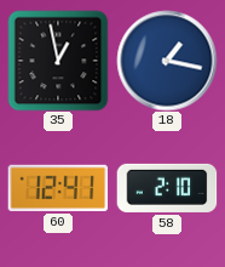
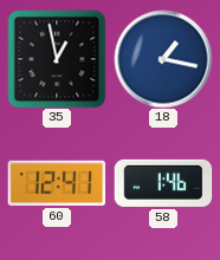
58: 2:10 -> 1:46 (163, 183)
